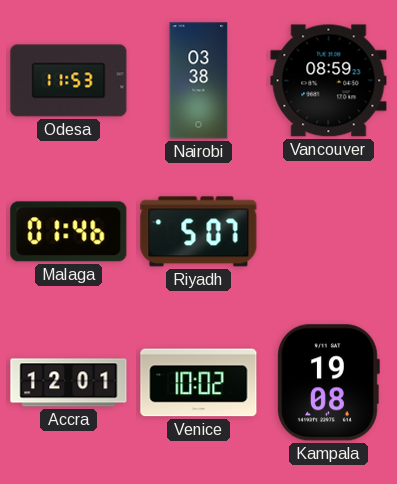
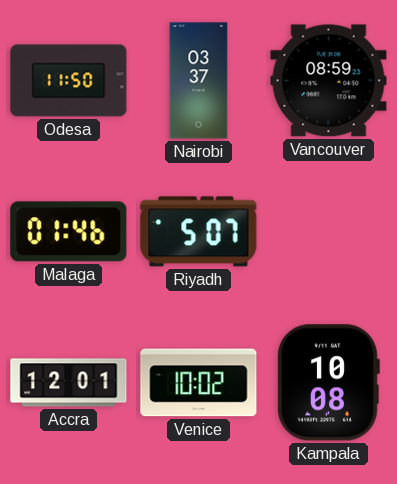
Odesa: 11:53 -> 11:50 (69, 81)
Nairobi: 03:38 -> 03:37 (199, 81)
Kampala: 19:08 -> 10:08 (328, 383)
